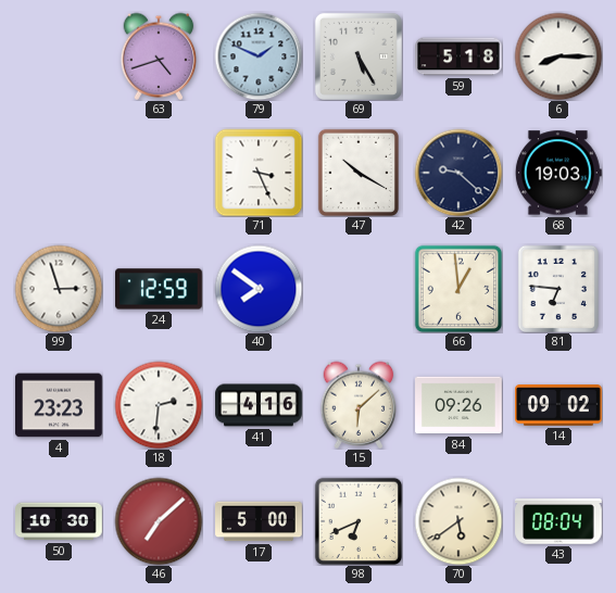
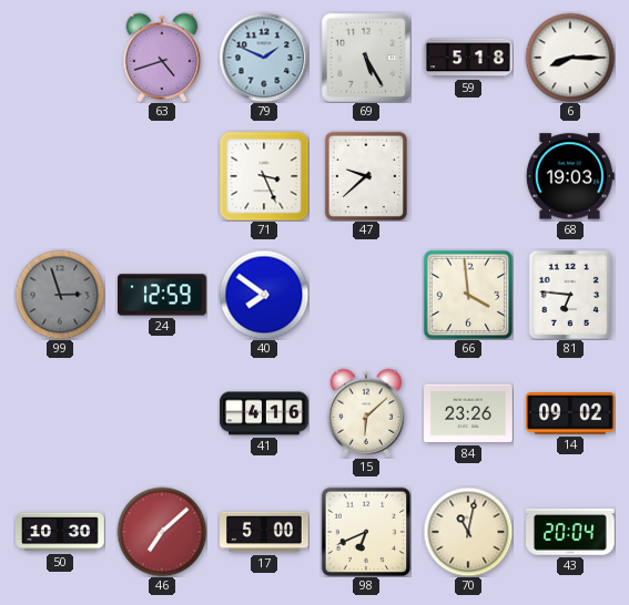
47: 10:20 -> 9:38 (366, 175)
42: 9:22 -> none (458, 173)
99 dial: white -> grey (60, 295)
66: 12:59 -> 3:59 (468, 295)
4: 23:23 -> none (60, 405)
18: 2:31 -> none (159, 405)
84: 09:26 -> 23:26 (469, 413)
70: 5:39 -> 11:02 (468, 532)
43: 08:04 -> 20:04 (571, 533)
